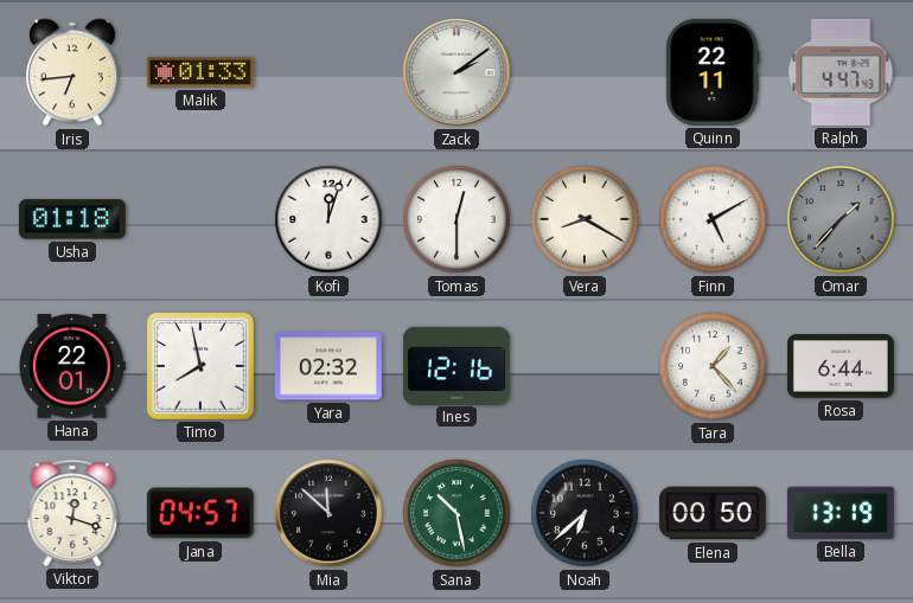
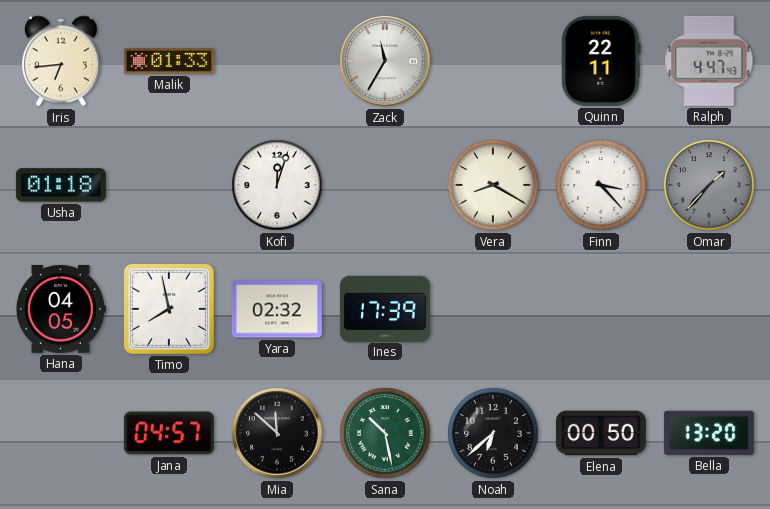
Zack: 2:09 -> 11:35 (385, 61)
Tomas: 12:30 -> none (456, 219)
Finn: 5:10 -> 3:23 (601, 185)
Hana: 22:01 -> 04:05 (60, 309)
Ines: 12:16 -> 17:39 (385, 308)
Tara: 1:23 -> none (713, 366)
Rosa: 6:44 -> none (841, 366)
Viktor: 12:18 -> none (72, 513)
Bella: 13:19 -> 13:20 (709, 433)
